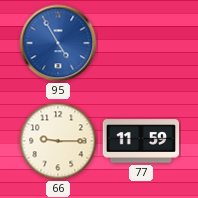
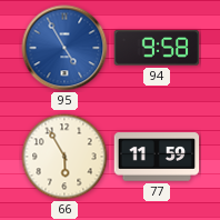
94: none -> 9:58 (157, 48)
66: 9:15 -> 5:55 (64, 157)
